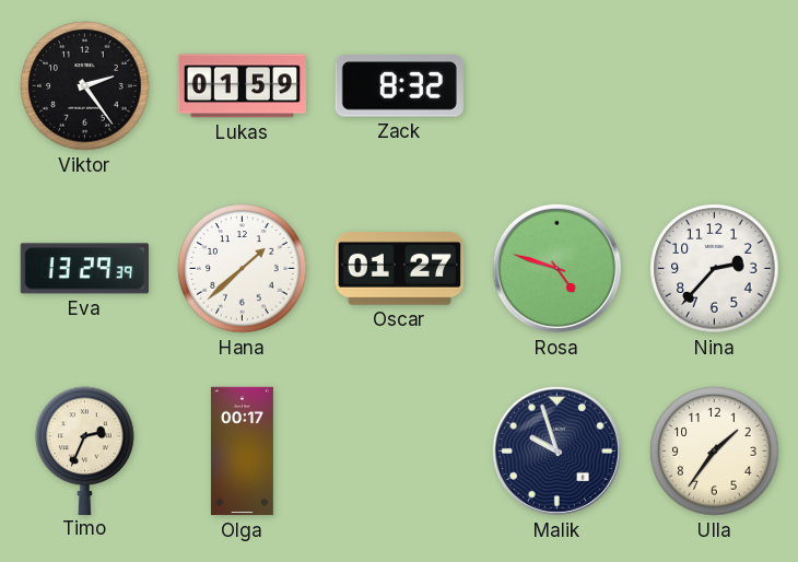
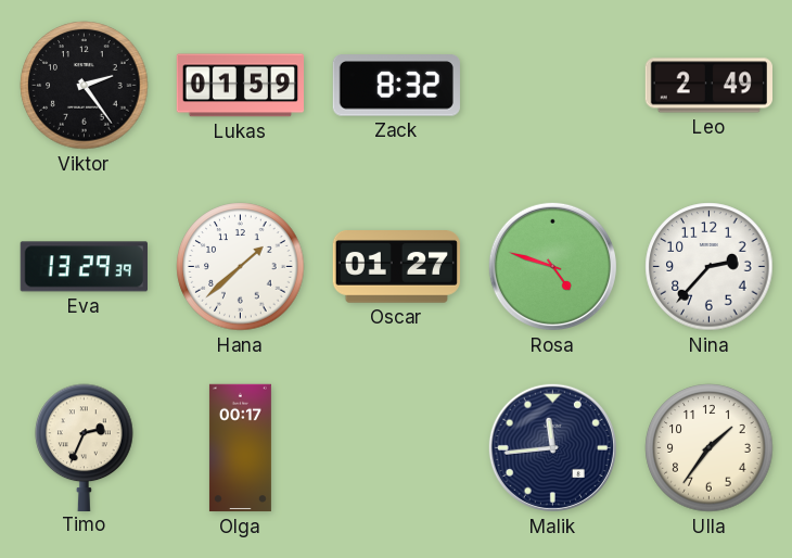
Leo: none -> 2:49 (708, 86)
Malik: 9:57 -> 11:44 (552, 447)
